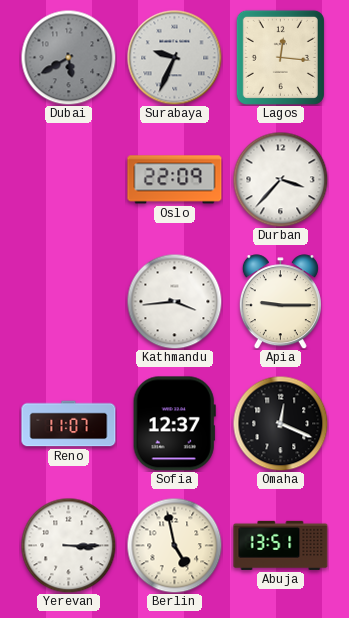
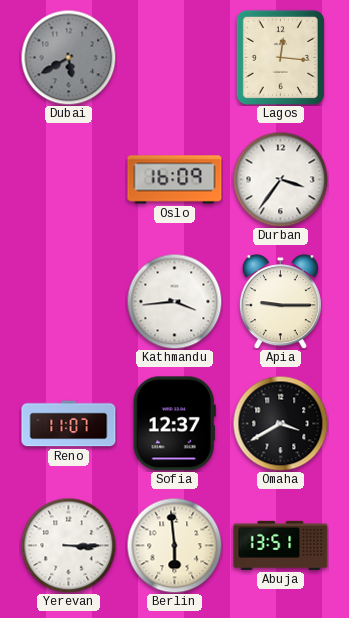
Surabaya: 9:34 -> none (174, 57)
Oslo: 22:09 -> 16:09 (175, 180)
Durban: 3:37 -> 3:36 (280, 179)
Omaha: 12:19 -> 3:40 (280, 423)
Berlin: 4:58 -> 5:59 (174, 545)
